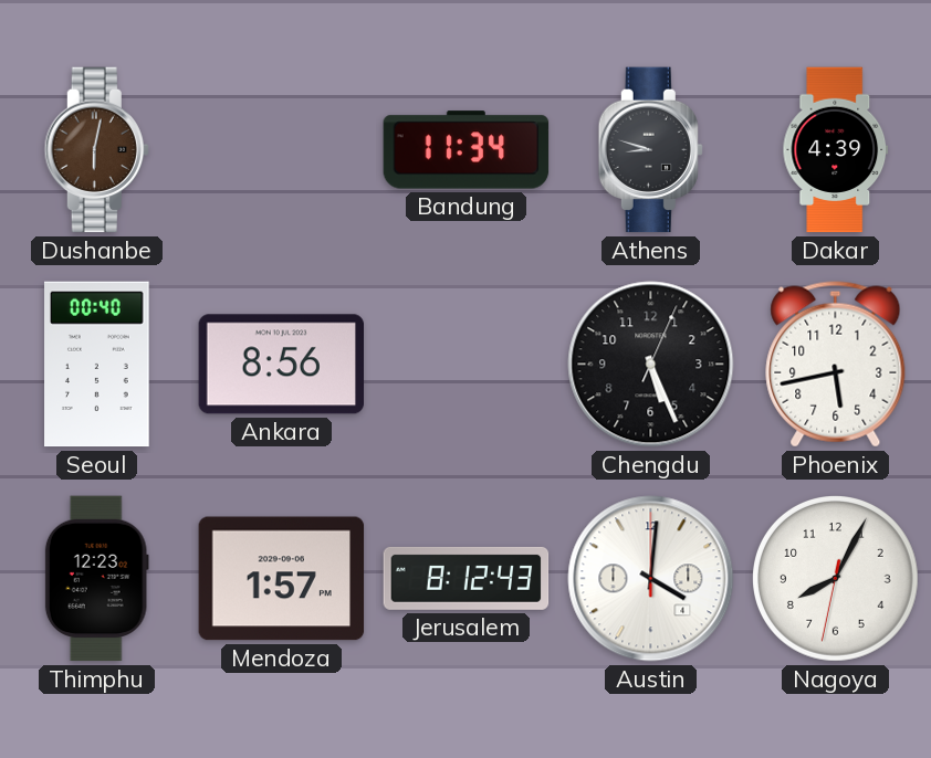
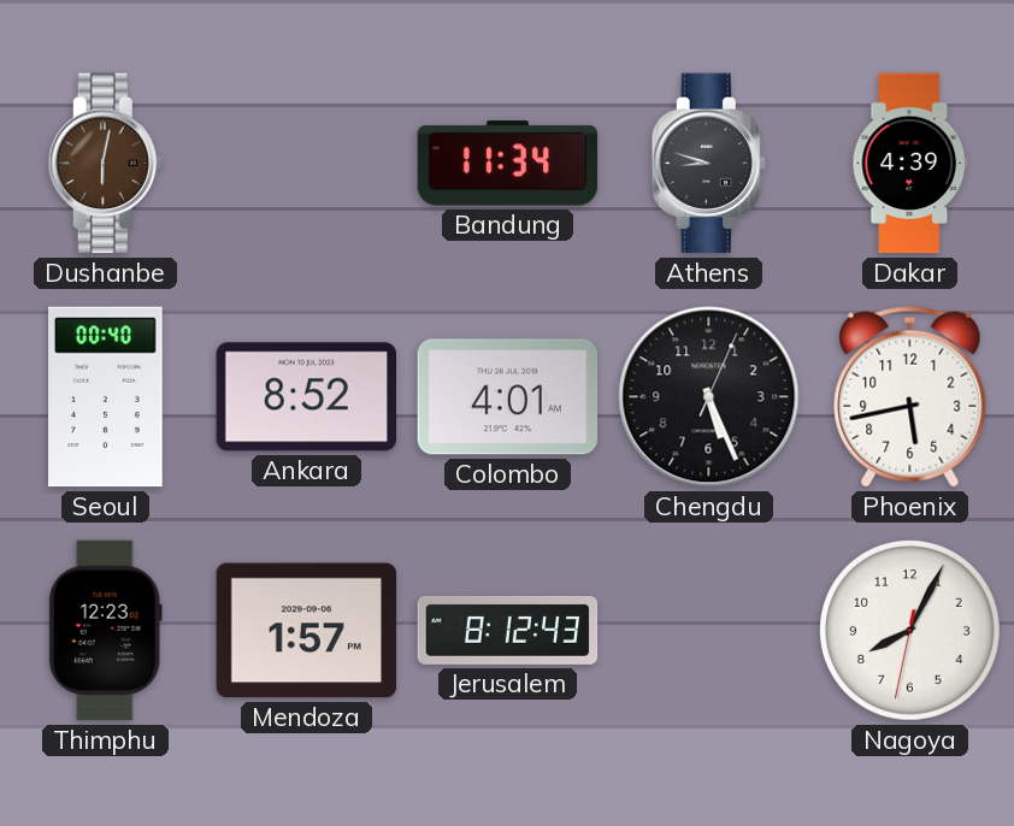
Ankara: 8:56 -> 8:52 (307, 397)
Colombo: none -> 4:01 (508, 397)
Austin: 4:01 -> none (651, 579)
